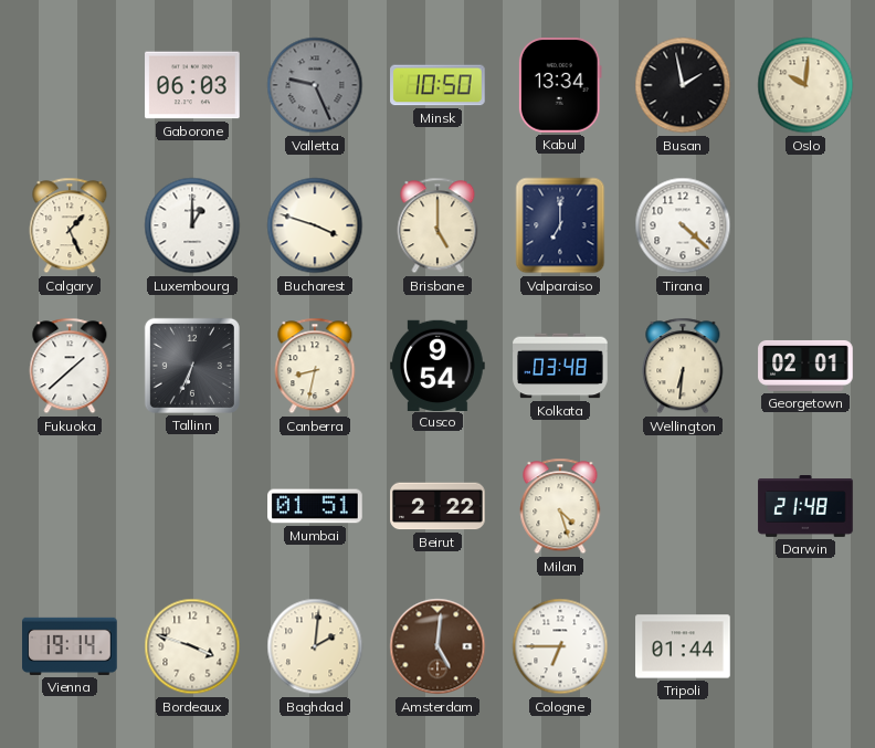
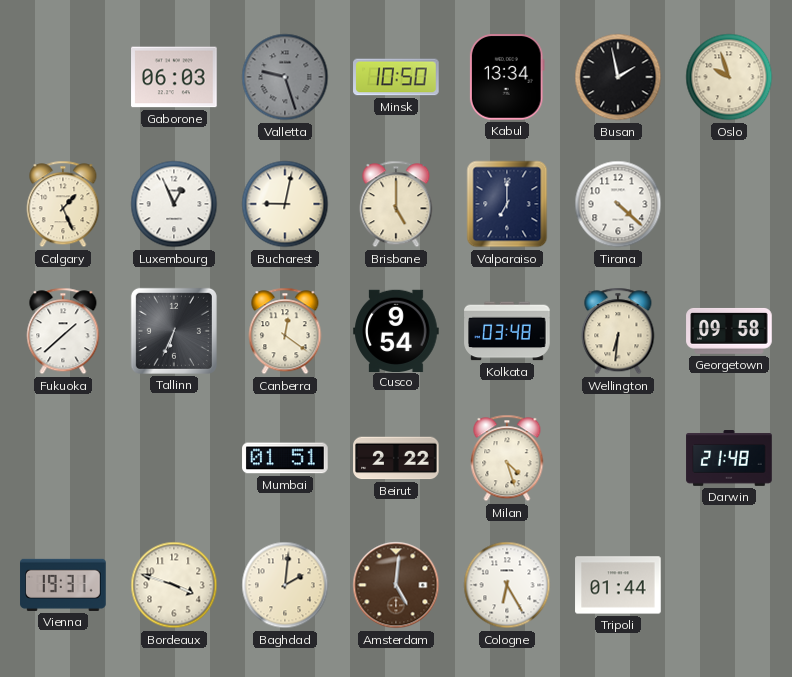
Valletta: 9:26 -> 9:27 (285, 77)
Oslo: 10:01 -> 9:57 (729, 77)
Luxembourg: 1:00 -> 12:56 (174, 204)
Bucharest: 3:48 -> 9:02 (285, 204)
Canberra: 8:32 -> 12:21 (285, 331)
Georgetown: 02:01 -> 09:58 (729, 331)
Vienna: 19:14 -> 19:31 (63, 585)
Cologne: 6:45 -> 6:25 (507, 585)
